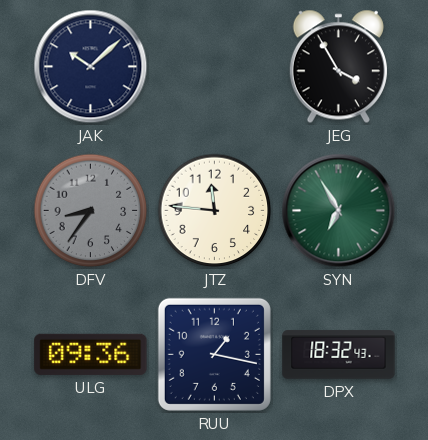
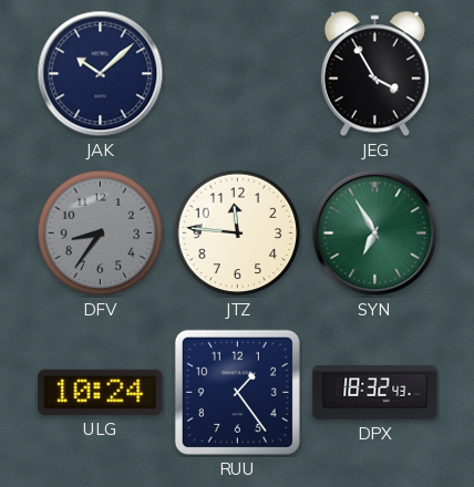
ULG: 09:36 -> 10:24 (101, 392)
RUU: 1:17 -> 1:24 (237, 392)
